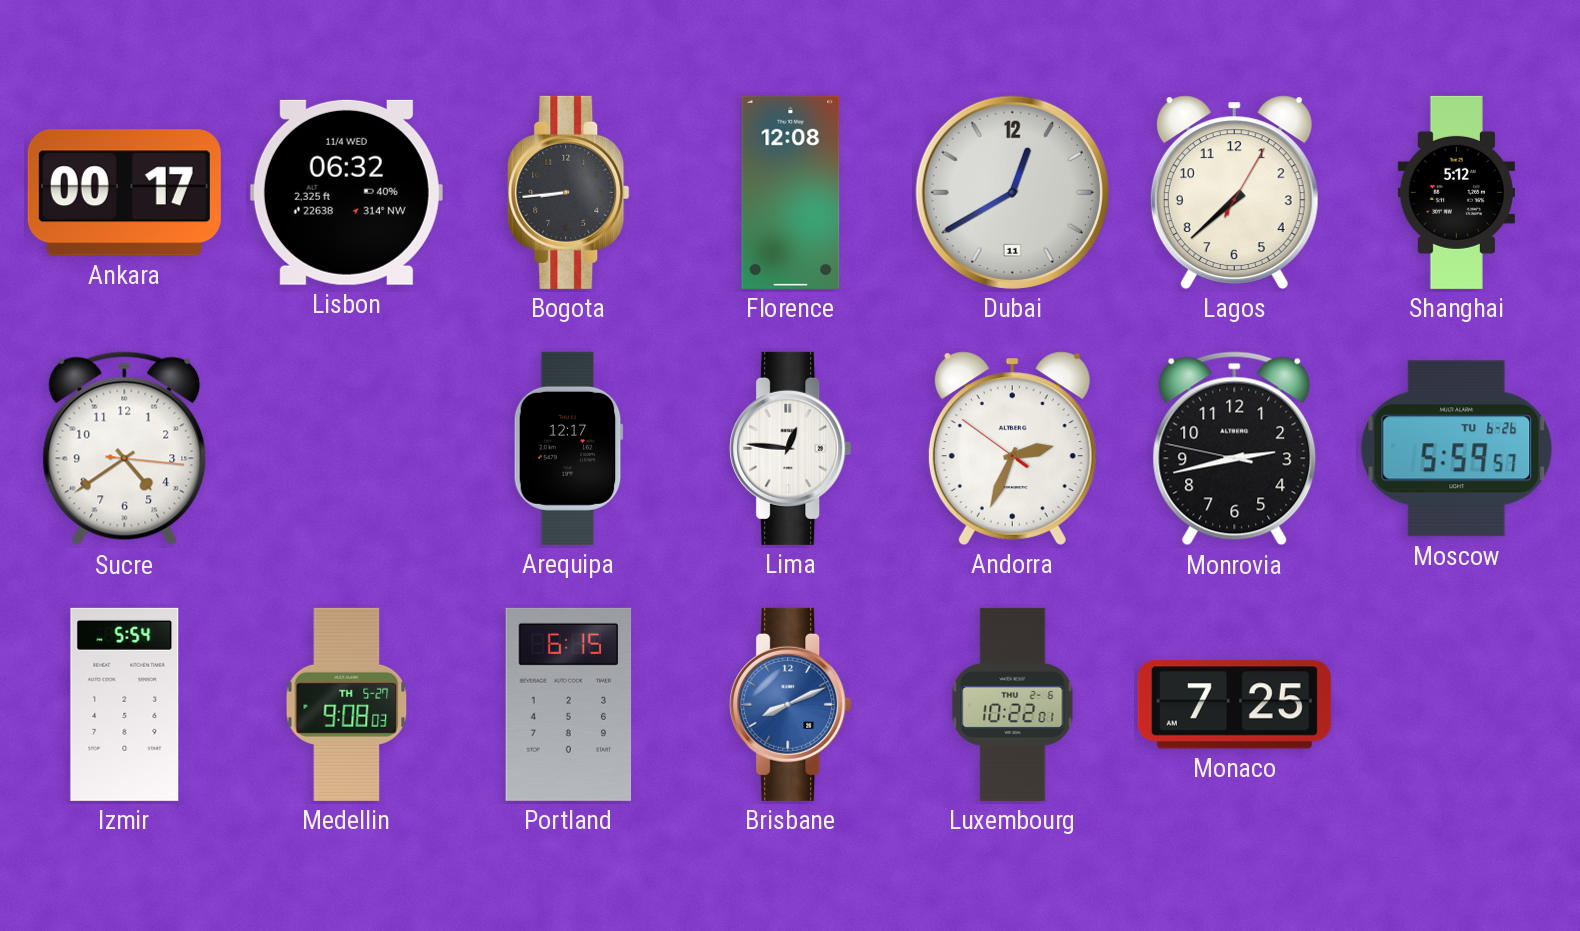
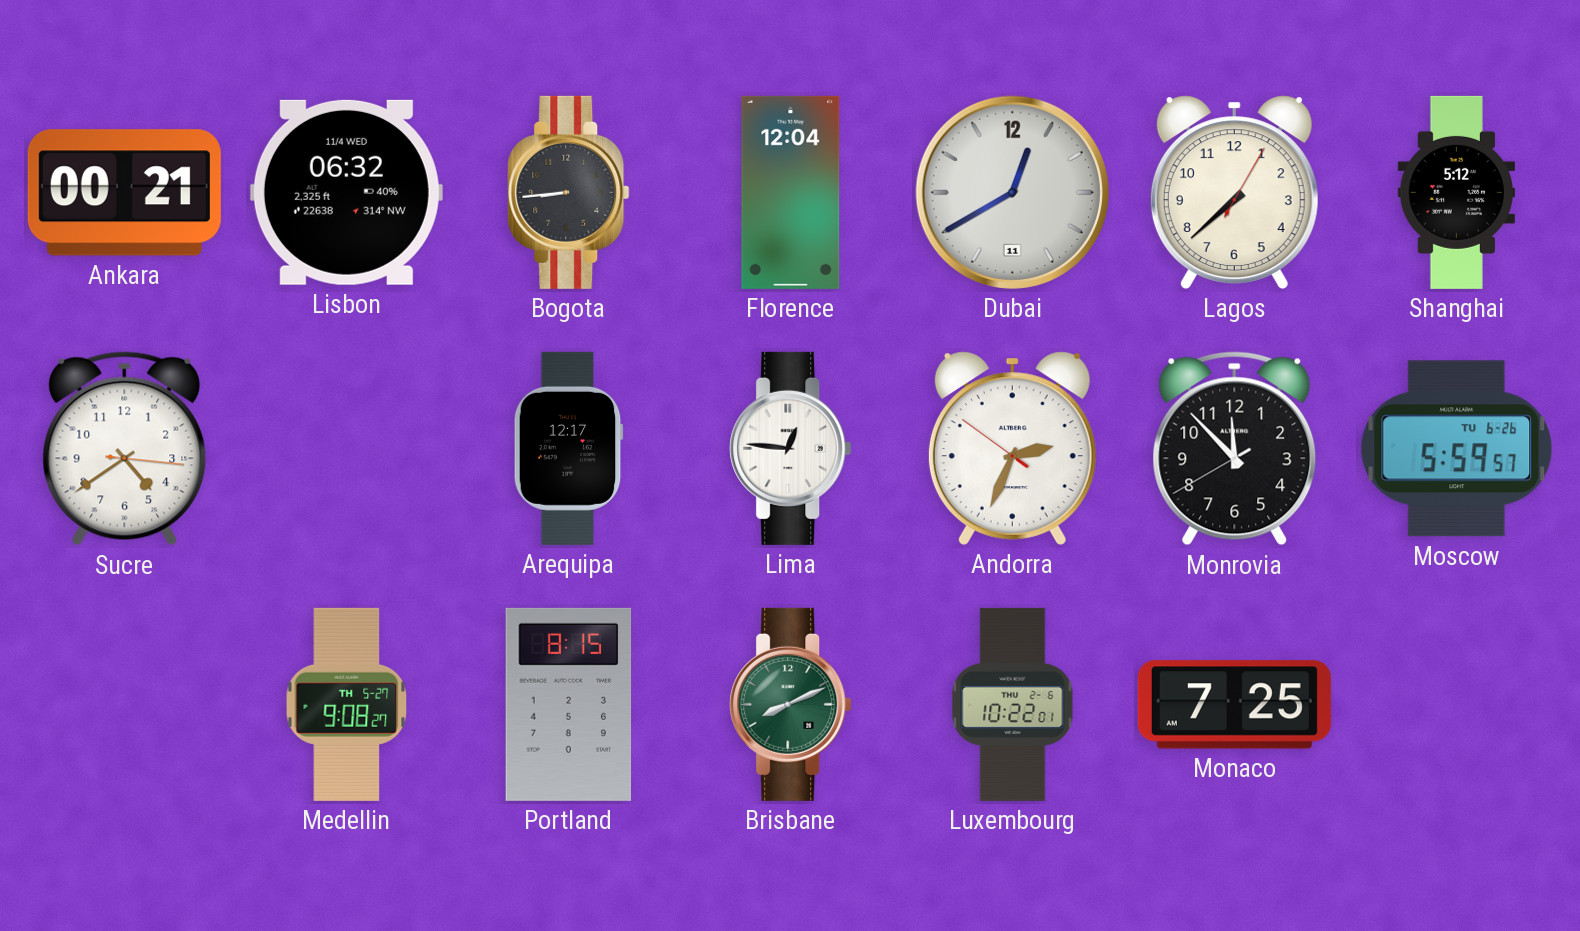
Ankara: 00:17 -> 00:21 (124, 193)
Florence: 12:08 -> 12:04 (791, 192)
Monrovia: 2:42 -> 11:52 (1235, 449)
Izmir: 5:54 -> none (125, 704)
Medellin: 9:08:03 -> 9:08:27 (347, 704)
Portland: 6:15 -> 8:15 (569, 704)
Brisbane dial: blue -> green (791, 704)
